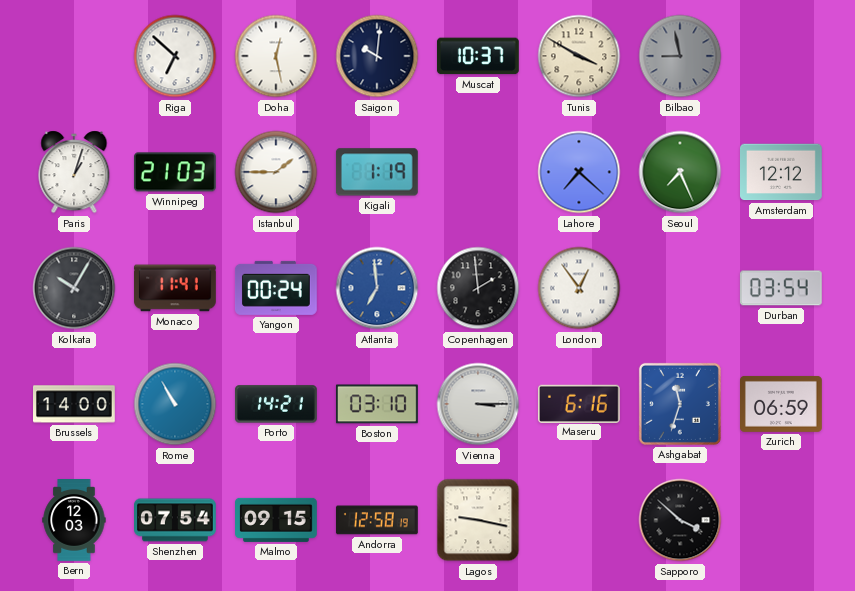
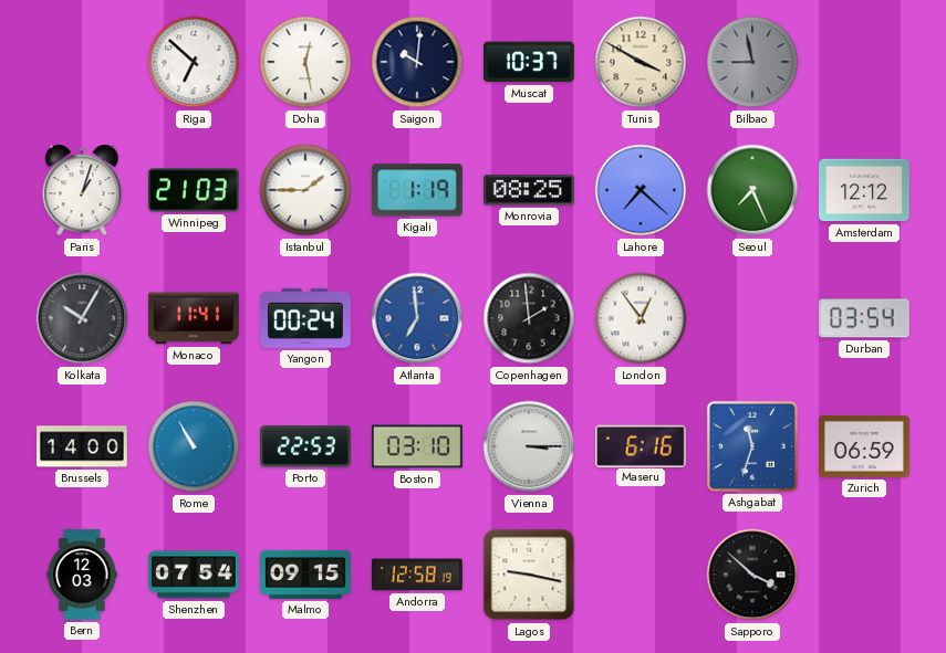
Monrovia: none -> 08:25 (529, 190)
Porto: 14:21 -> 22:53 (305, 446)
